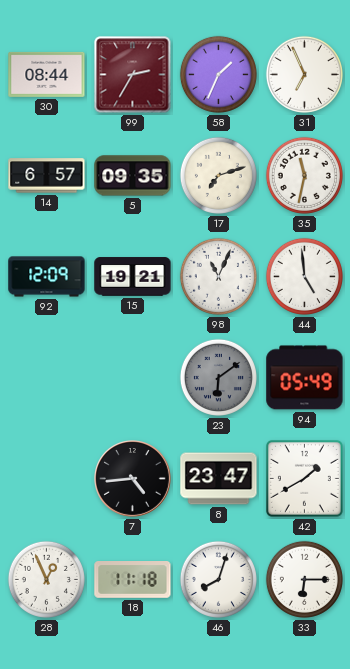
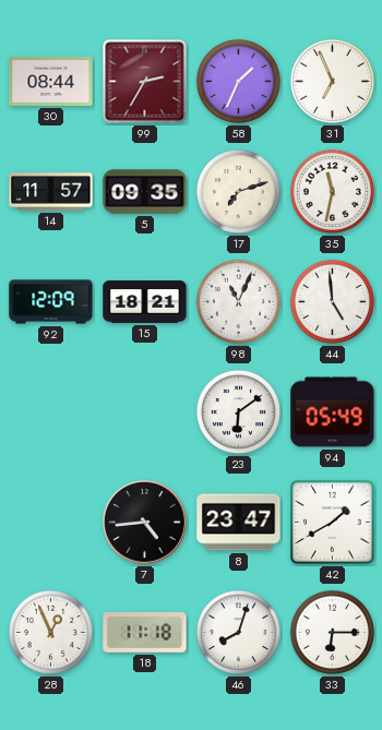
14: 6:57 -> 11:57 (51, 192)
15: 19:21 -> 18:21 (145, 302)
23 dial: grey -> white (238, 411)
